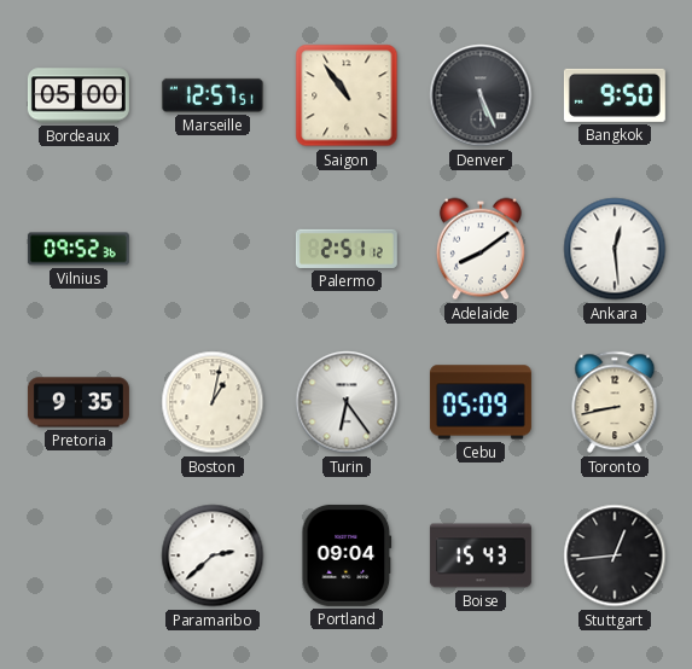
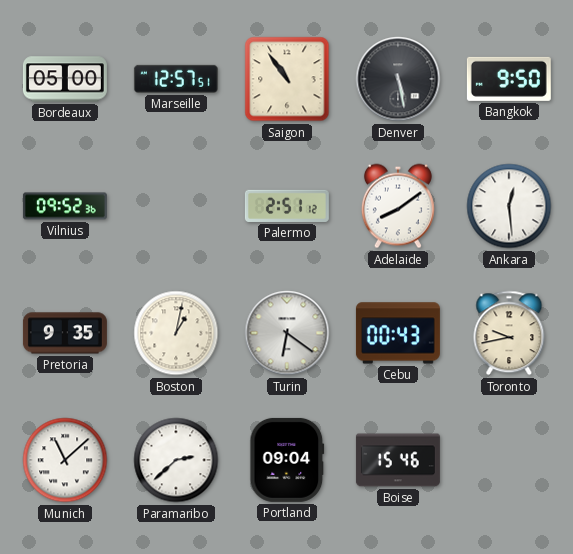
Denver: 5:26 -> 5:28 (398, 79)
Turin: 6:24 -> 6:21 (287, 333)
Cebu: 05:09 -> 00:43 (398, 333)
Toronto: 8:43 -> 9:43 (509, 333)
Munich: none -> 11:08 (65, 460)
Boise: 15:43 -> 15:46 (398, 460)
Stuttgart: 12:44 -> none (615, 555)
